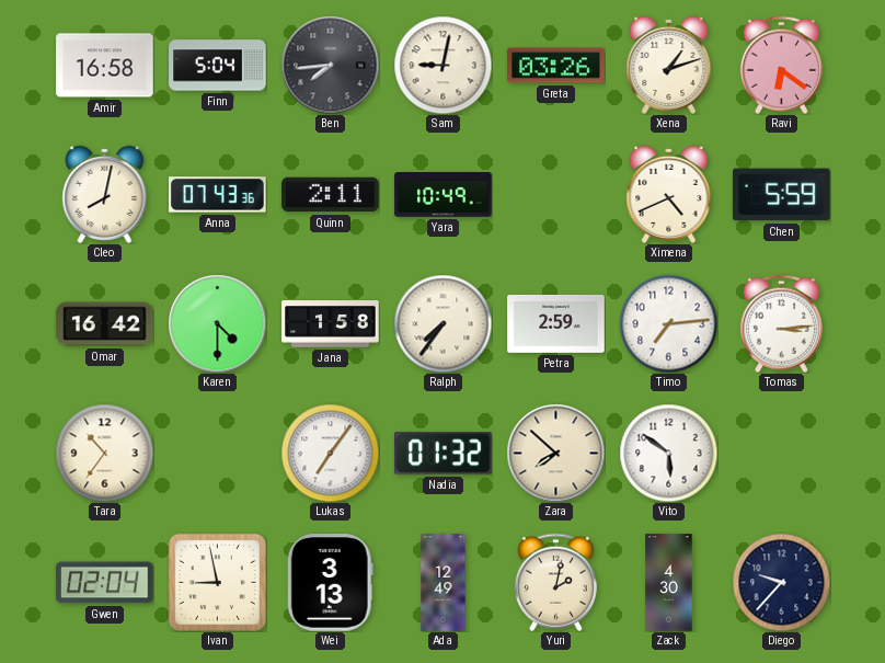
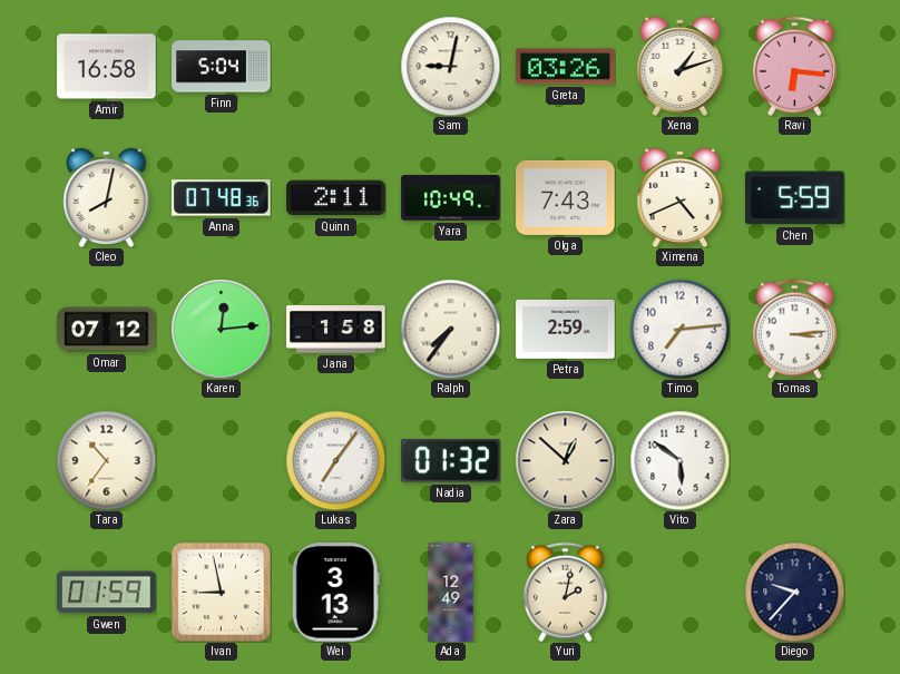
Ben: 7:44 -> none (330, 65)
Ravi: 6:21 -> 6:16 (794, 66)
Anna: 07:43 -> 07:48 (222, 198)
Olga: none -> 7:43 (566, 197)
Omar: 16:42 -> 07:12 (107, 330)
Karen: 4:30 -> 12:14 (221, 329)
Zara: 7:52 -> 12:52 (565, 460)
Gwen: 02:04 -> 01:59 (107, 593)
Zack: 4:30 -> none (669, 583)
